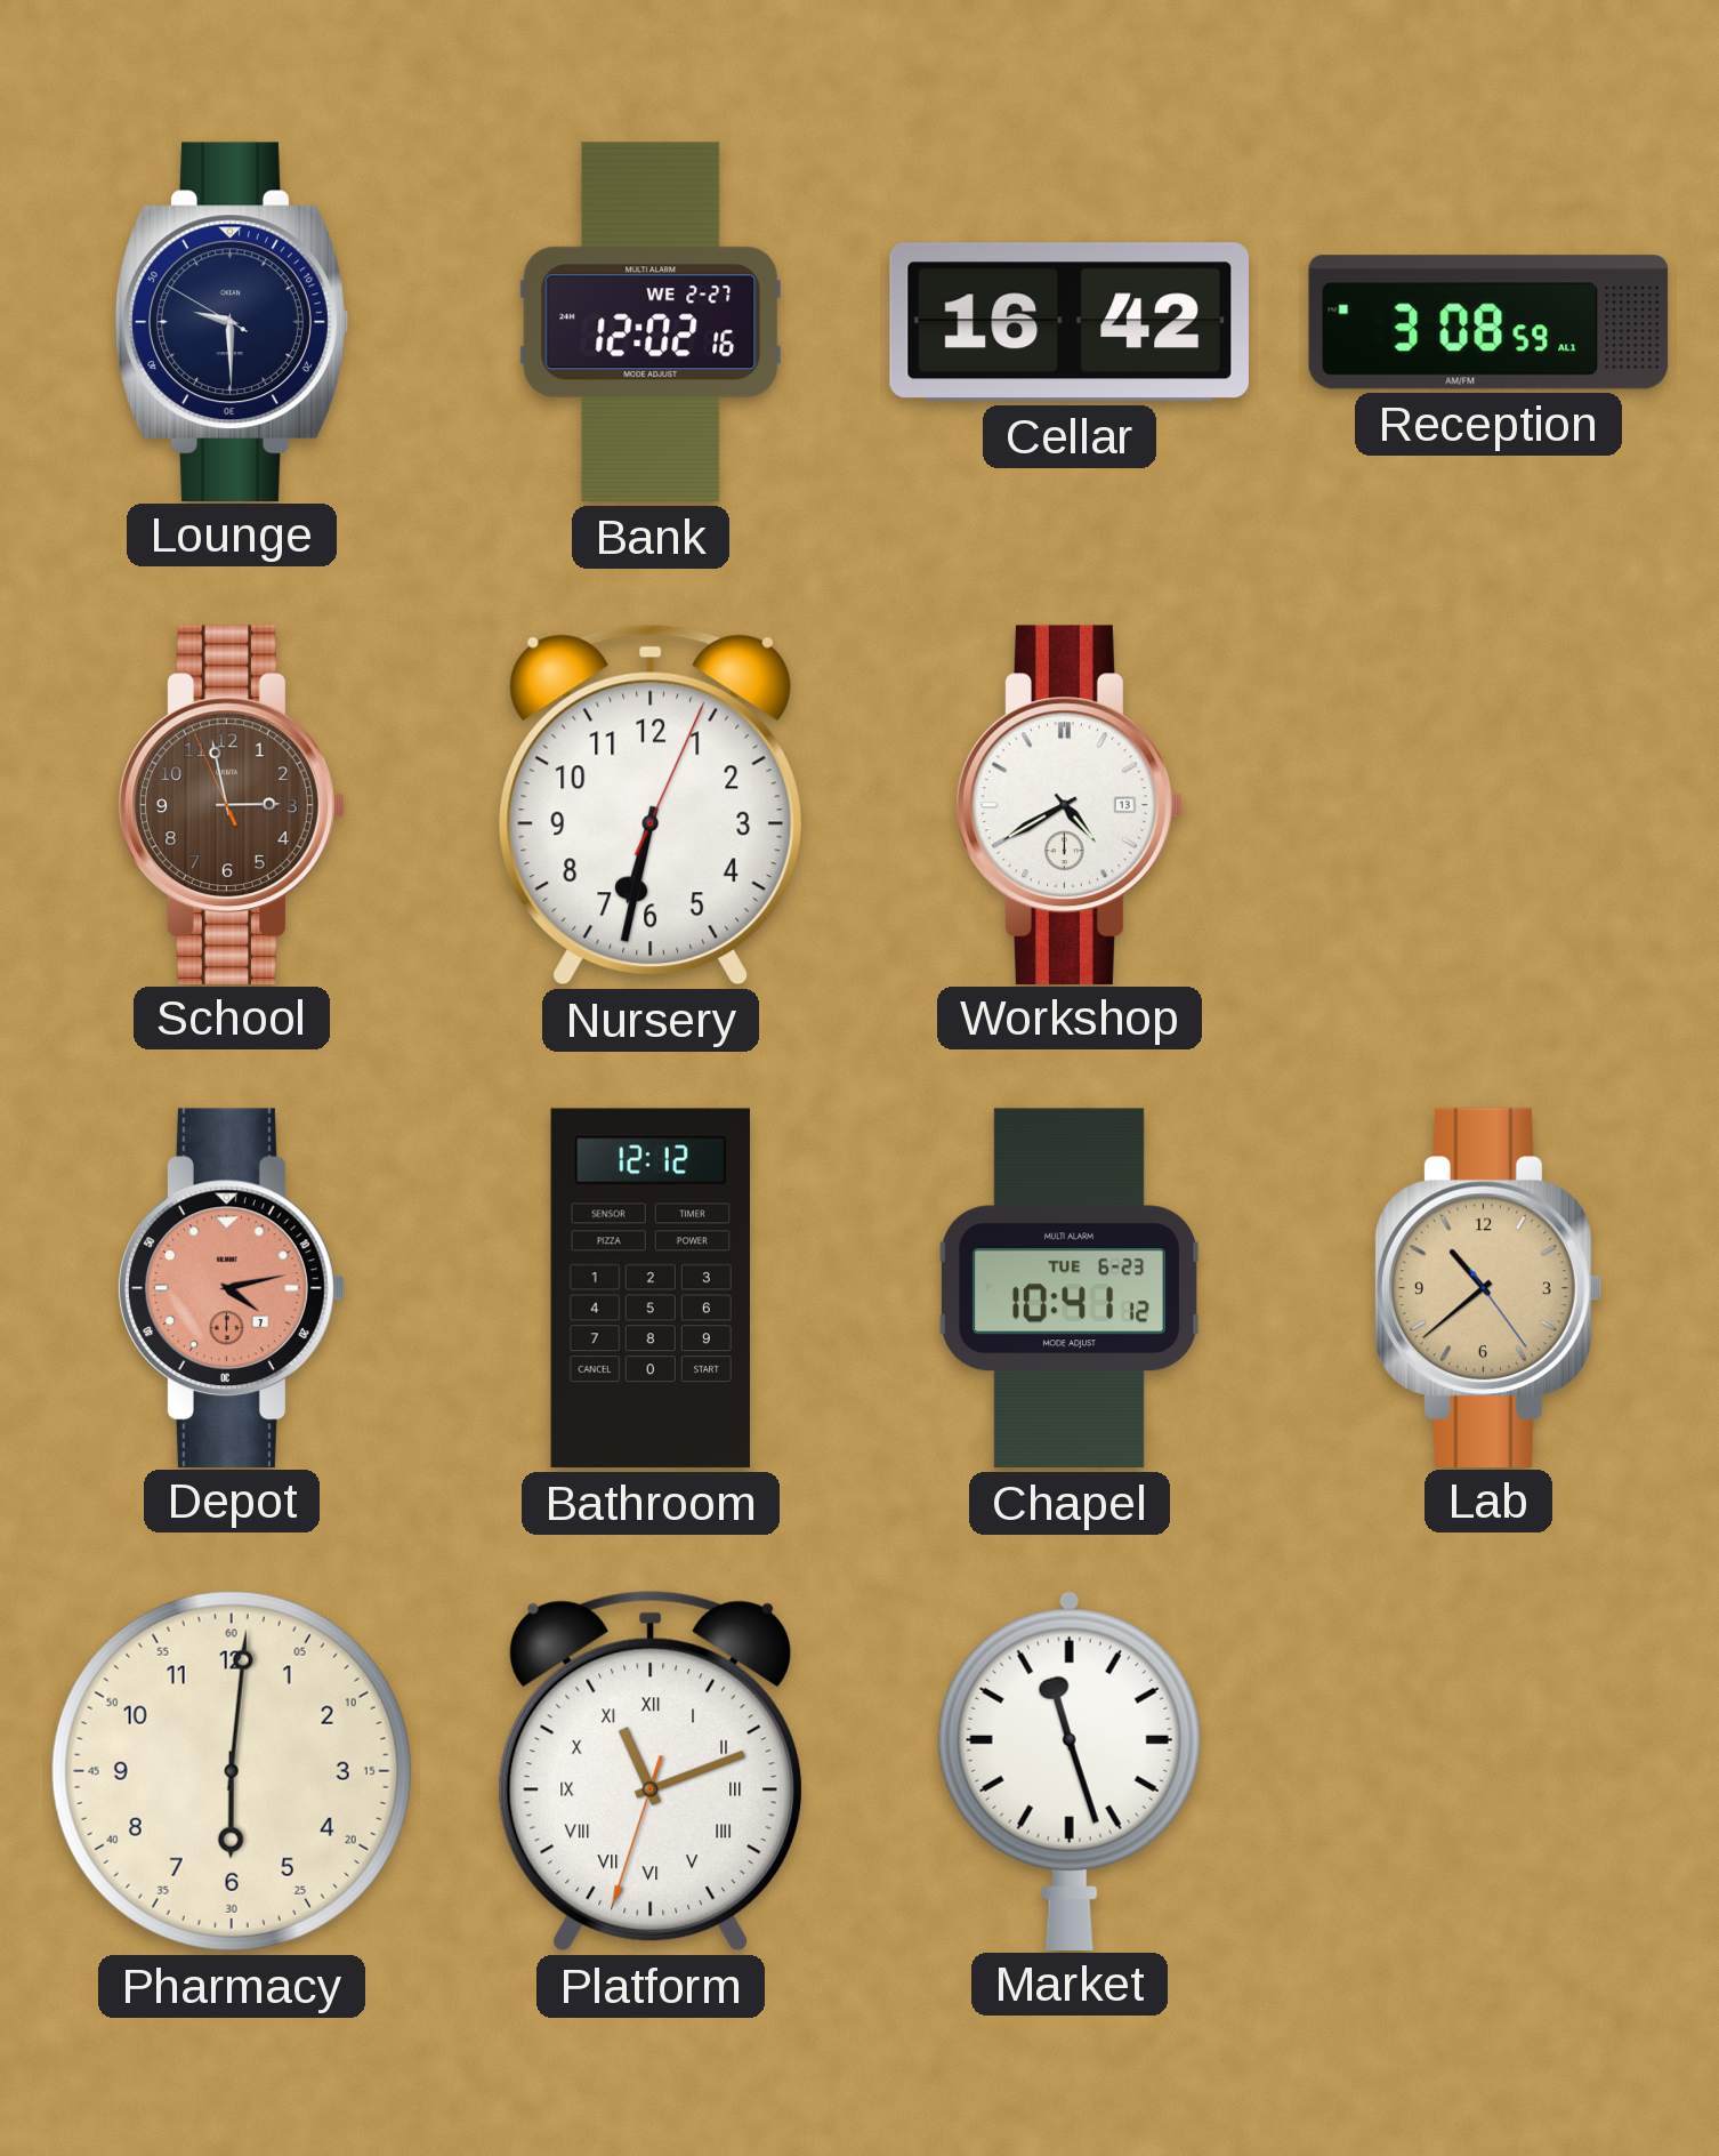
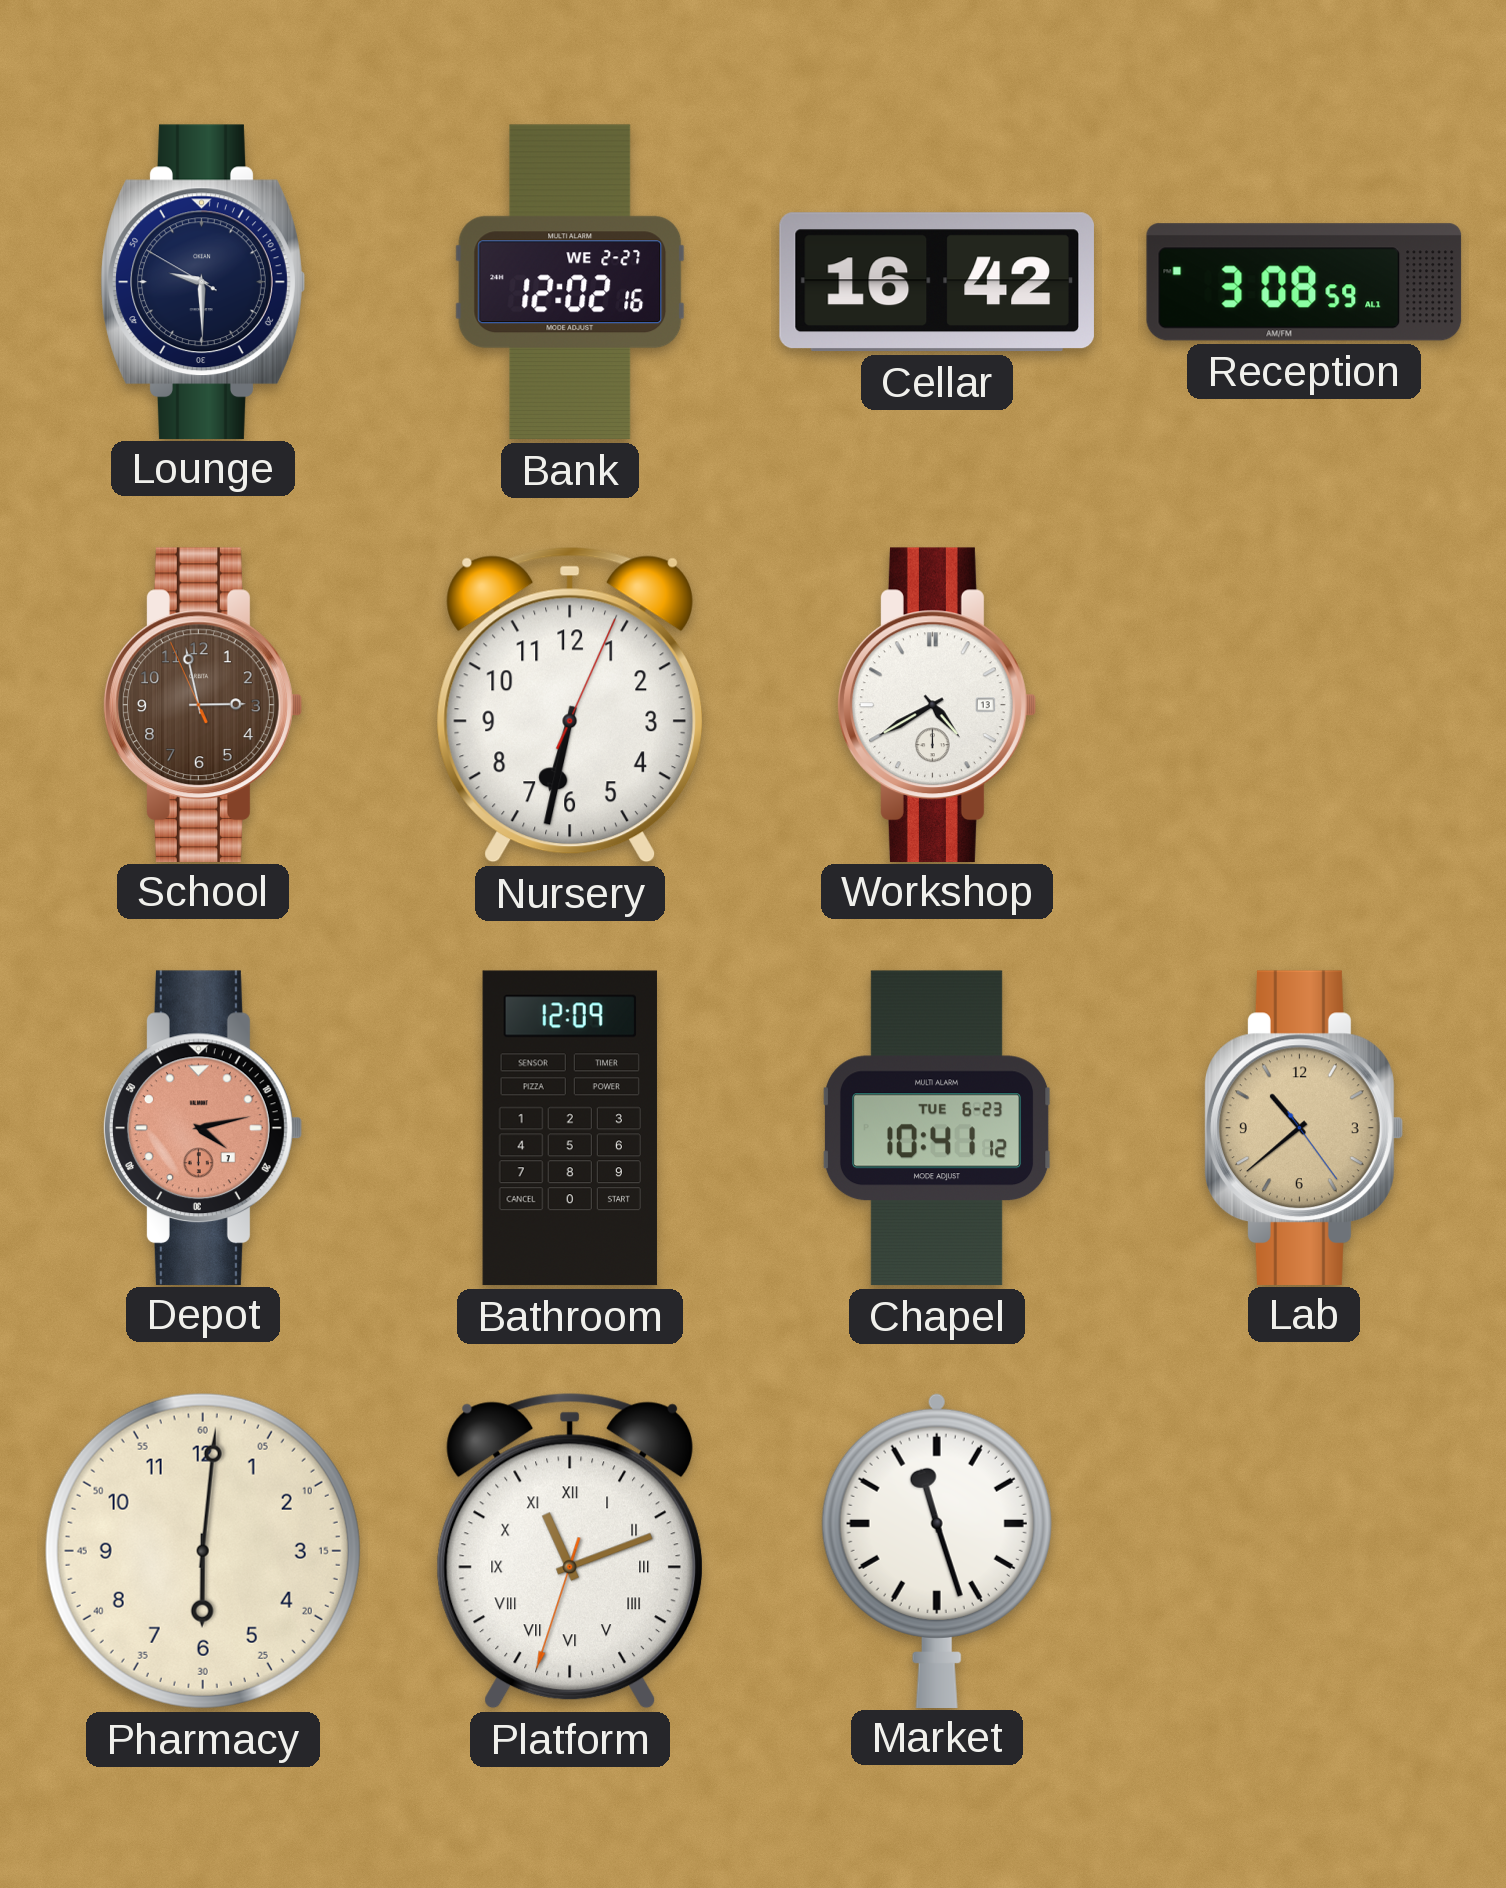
Bathroom: 12:12 -> 12:09 (570, 1128)
